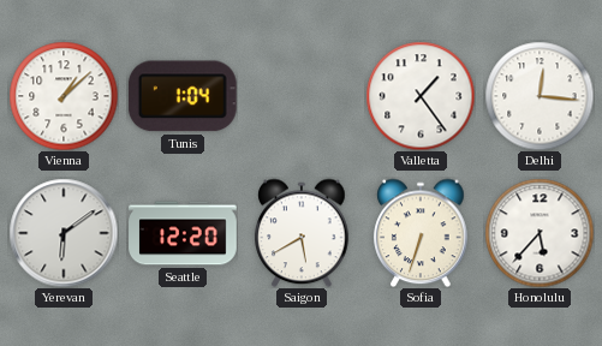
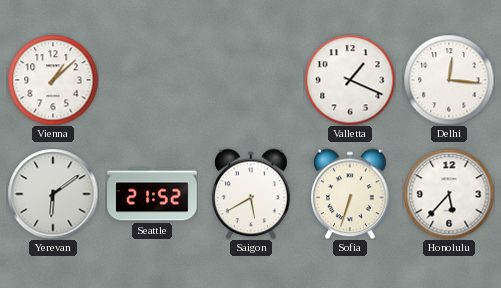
Tunis: 1:04 -> none (183, 96)
Valletta: 1:24 -> 1:19 (350, 80)
Seattle: 12:20 -> 21:52 (152, 194)
